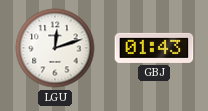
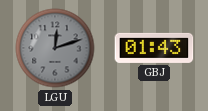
LGU dial: white -> grey (55, 48)
